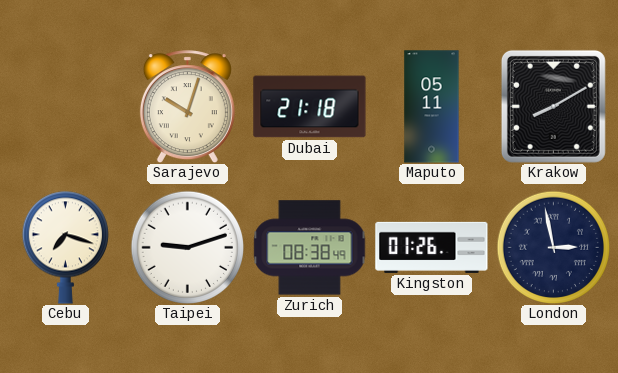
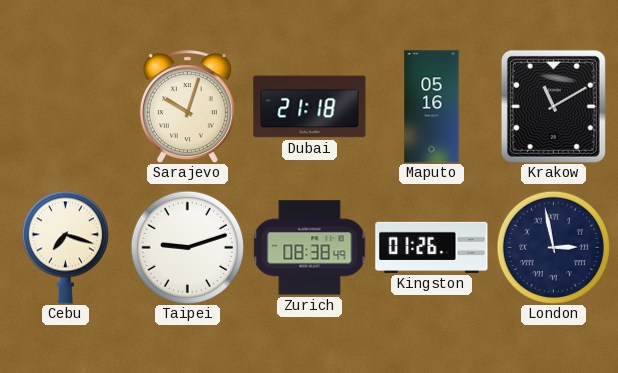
Maputo: 05:11 -> 05:16 (432, 107)
Krakow: 8:10 -> 11:10 (553, 106)
